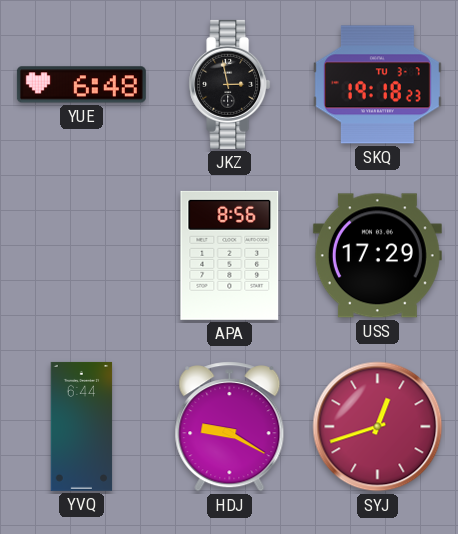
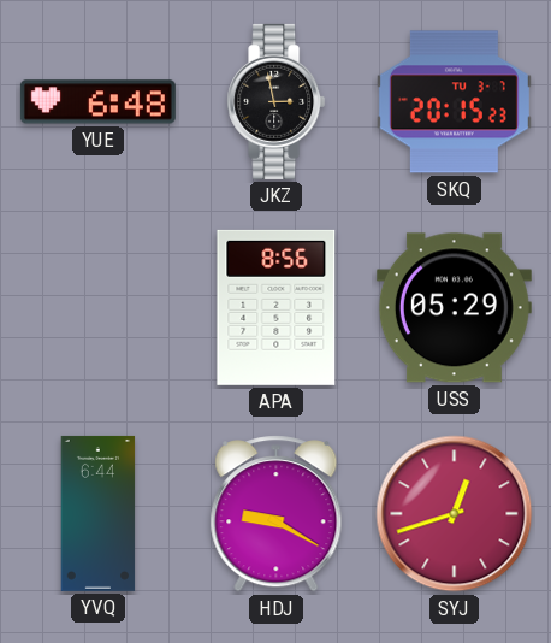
SKQ: 19:18 -> 20:15 (454, 102)
USS: 17:29 -> 05:29 (454, 308)
